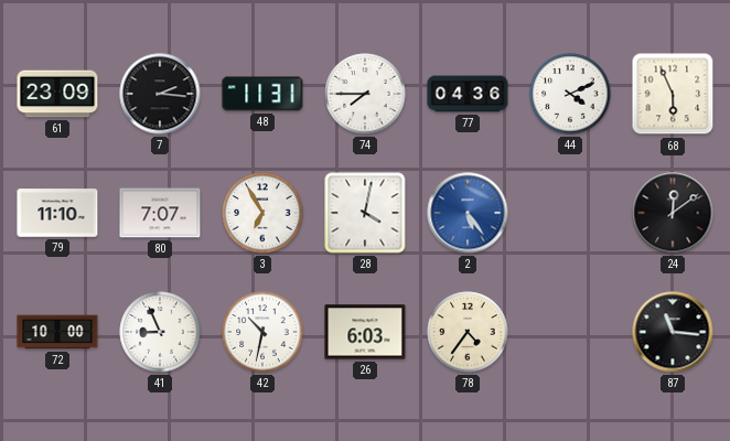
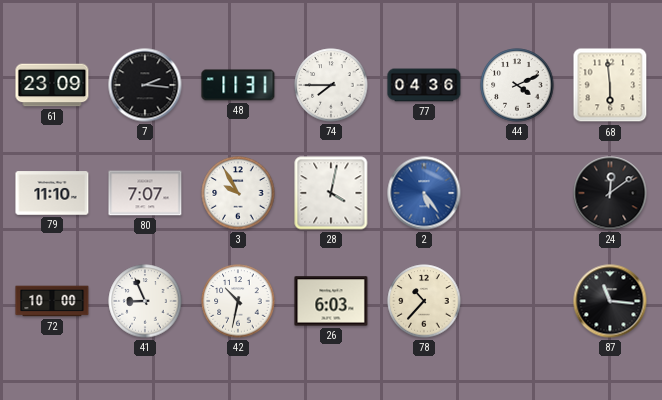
68: 5:56 -> 5:59 (610, 85)
3: 6:55 -> 9:55 (238, 193)
78: 4:36 -> 10:37 (424, 301)
